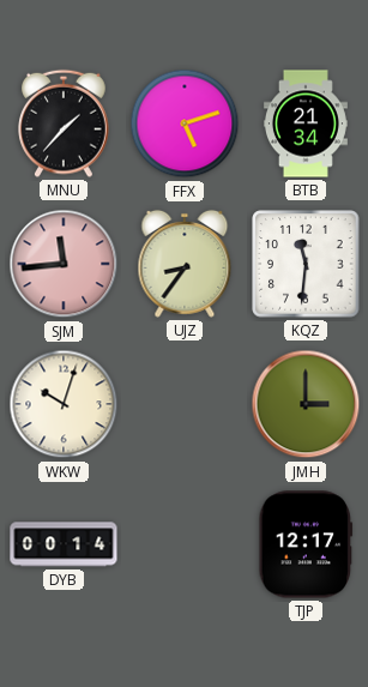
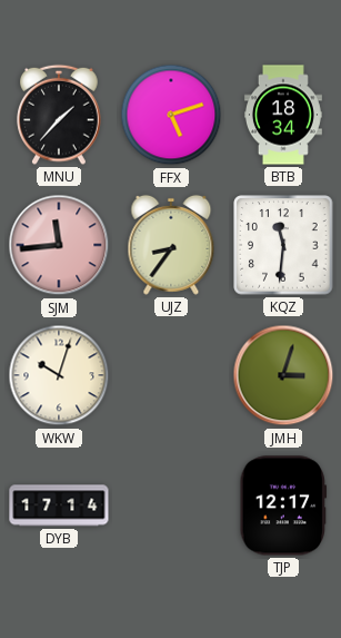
BTB: 21:34 -> 18:34 (283, 115)
JMH: 3:00 -> 3:03 (283, 375)
DYB: 00:14 -> 17:14 (59, 506)
